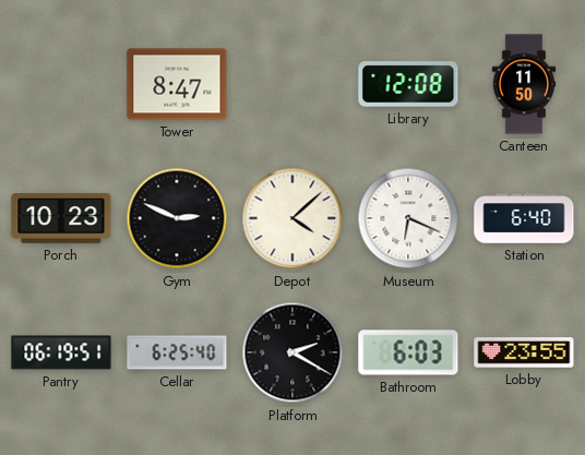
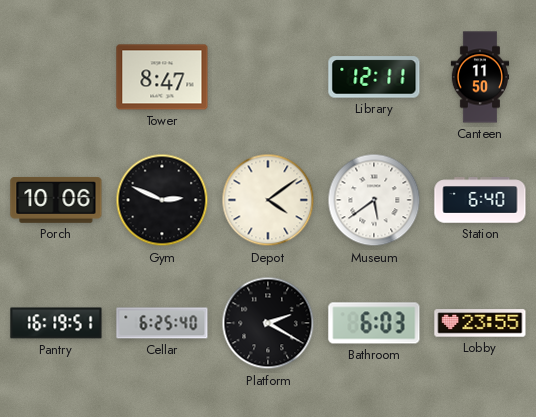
Library: 12:08 -> 12:11 (374, 77)
Porch: 10:23 -> 10:06 (56, 200)
Depot: 4:08 -> 4:09 (268, 200)
Museum: 6:19 -> 5:39 (374, 200)
Pantry: 06:19 -> 16:19 (56, 323)
